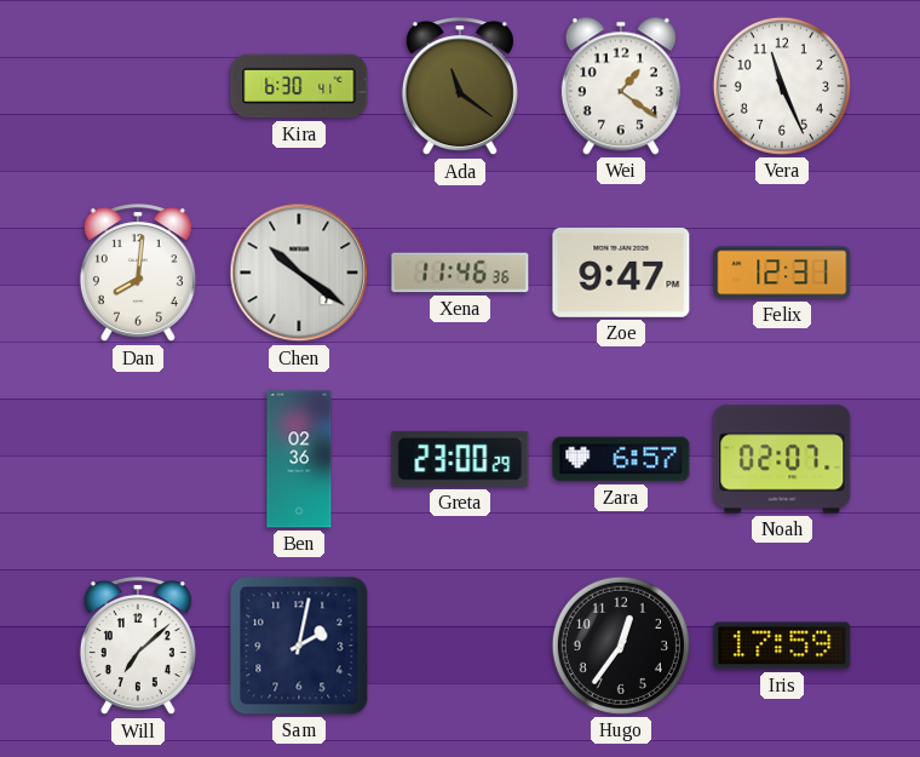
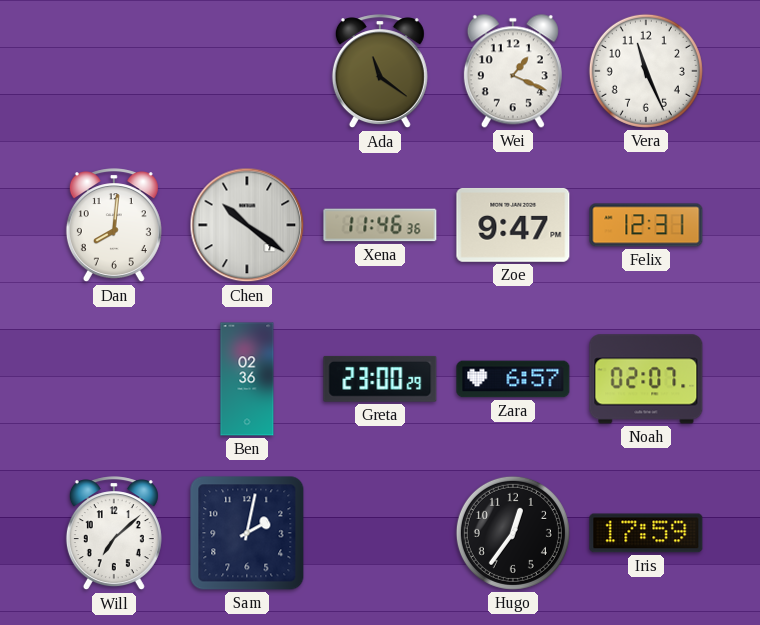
Kira: 6:30 -> none (299, 86)
Wei: 1:21 -> 1:19 (513, 71)
